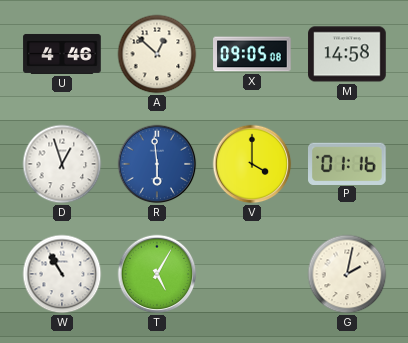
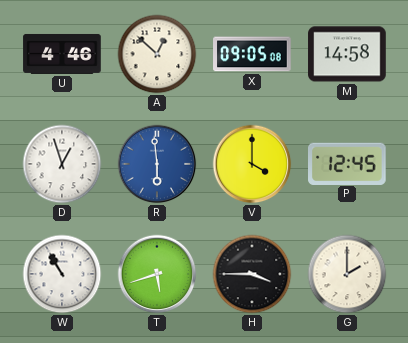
P: 01:16 -> 12:45 (348, 163)
T: 5:05 -> 5:42 (157, 274)
H: none -> 3:45 (252, 274)
G: 2:02 -> 2:00 (347, 274)
